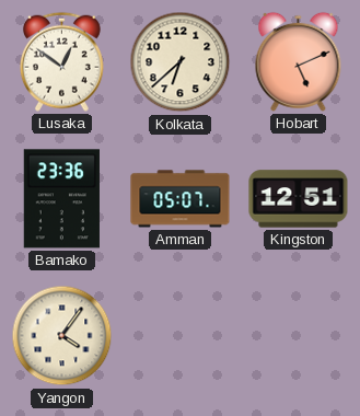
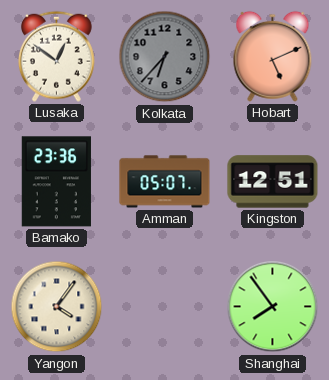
Kolkata: 6:38 -> 6:37 (165, 57)
Kolkata dial: cream -> grey (165, 57)
Shanghai: none -> 7:54 (273, 307)
